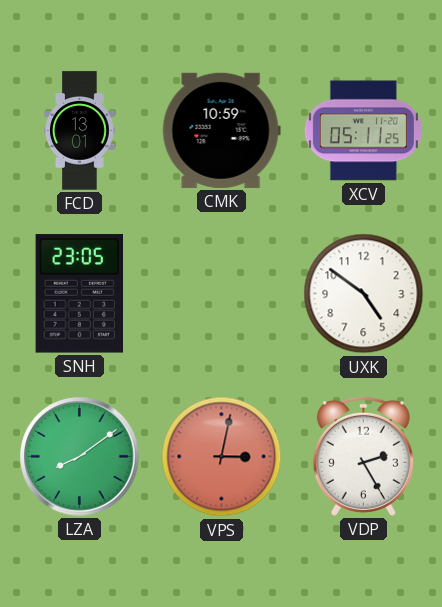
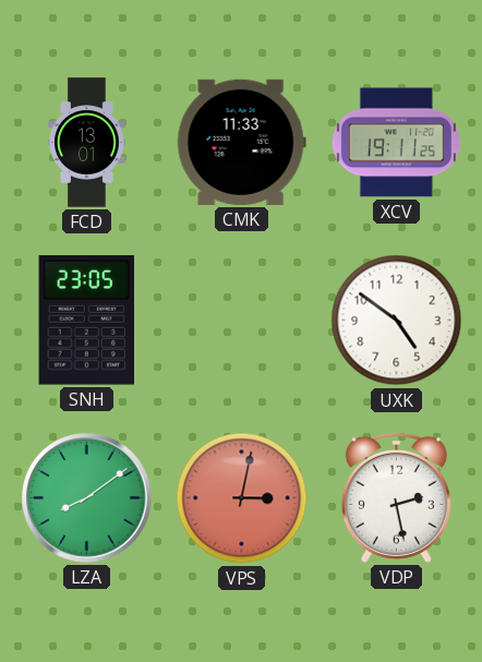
CMK: 10:59 -> 11:33 (241, 142)
XCV: 05:11 -> 19:11 (396, 143)
VDP: 2:25 -> 2:28 (396, 497)
